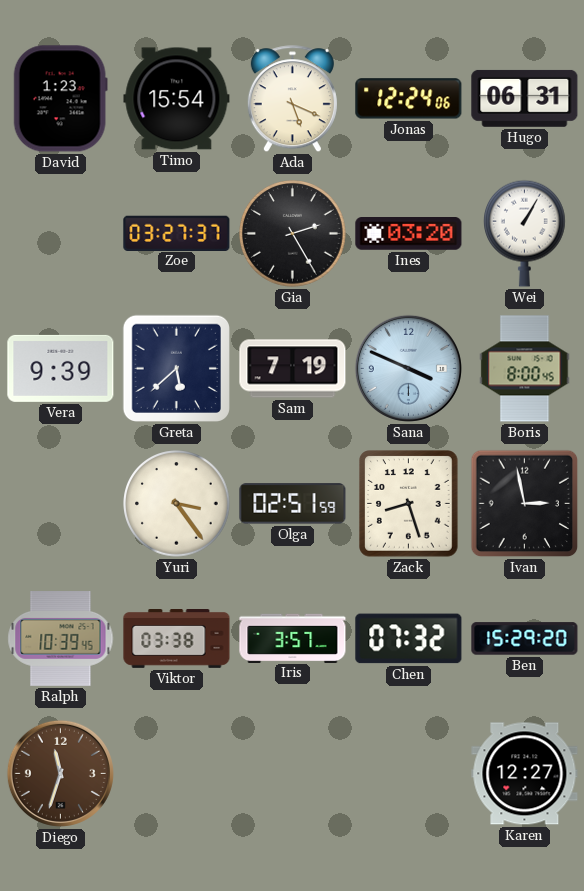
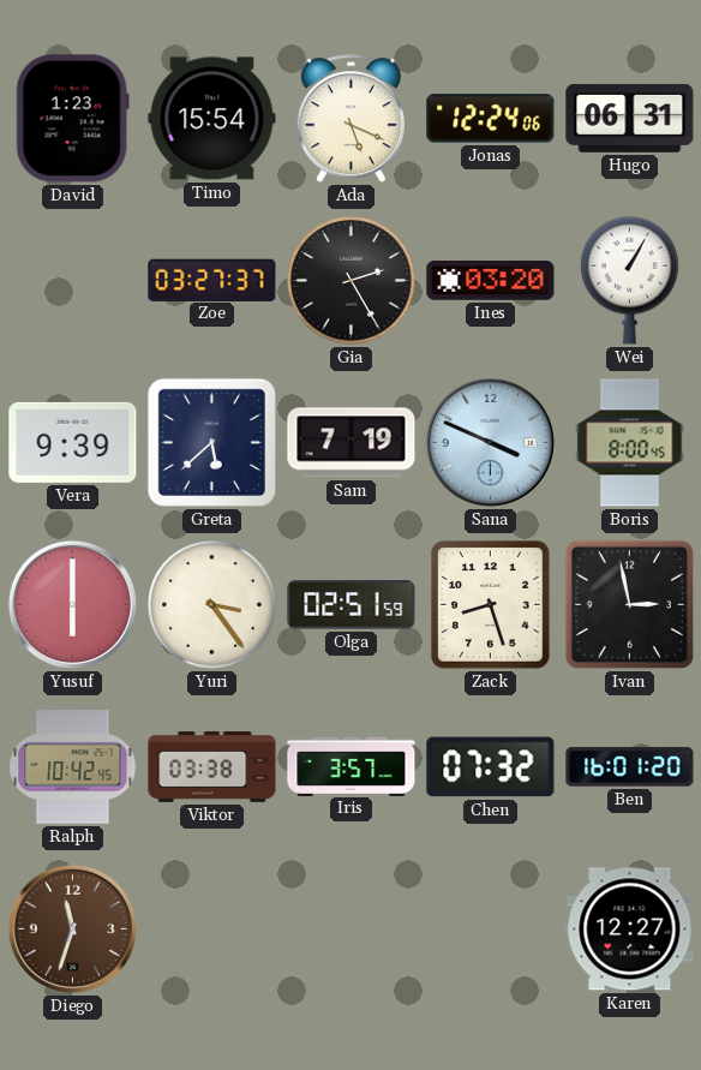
Yusuf: none -> 6:00 (72, 604)
Ralph: 10:39 -> 10:42 (73, 767)
Ben: 15:29 -> 16:01 (630, 767)
